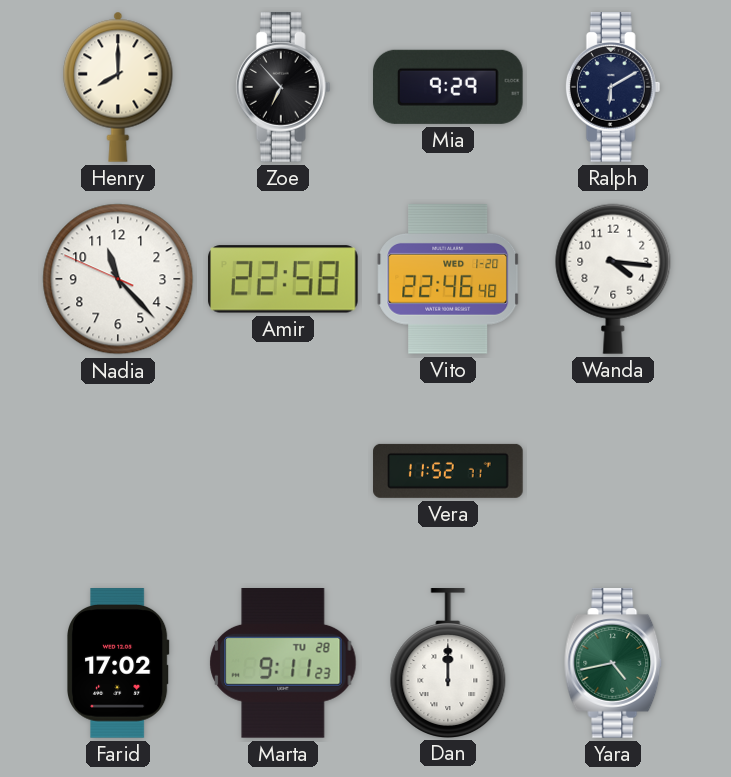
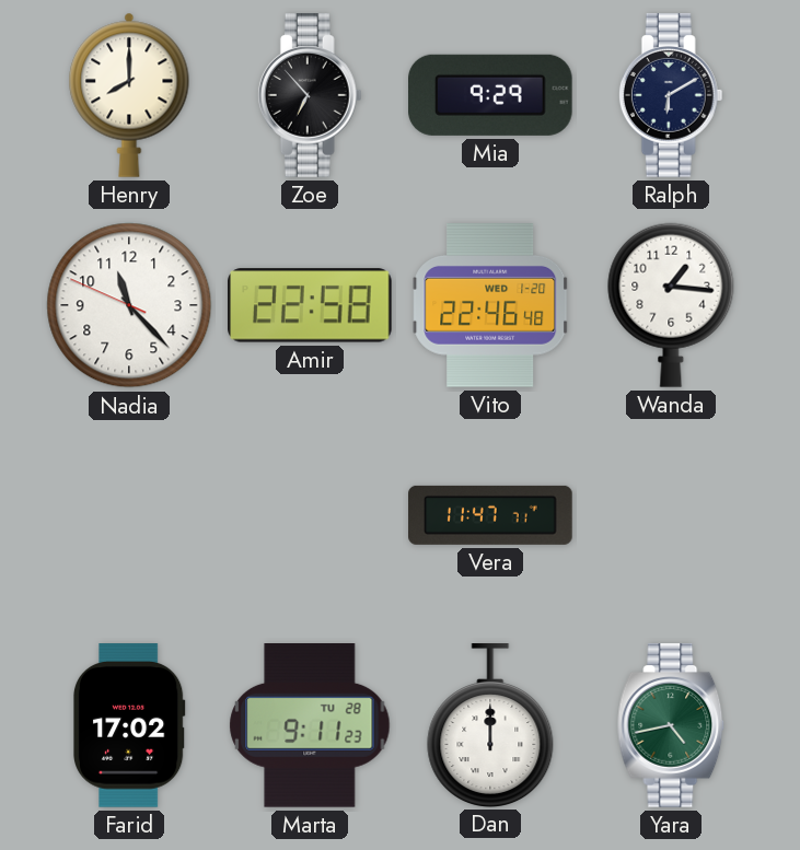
Wanda: 4:16 -> 1:16 (671, 305)
Vera: 11:52 -> 11:47 (490, 515)
